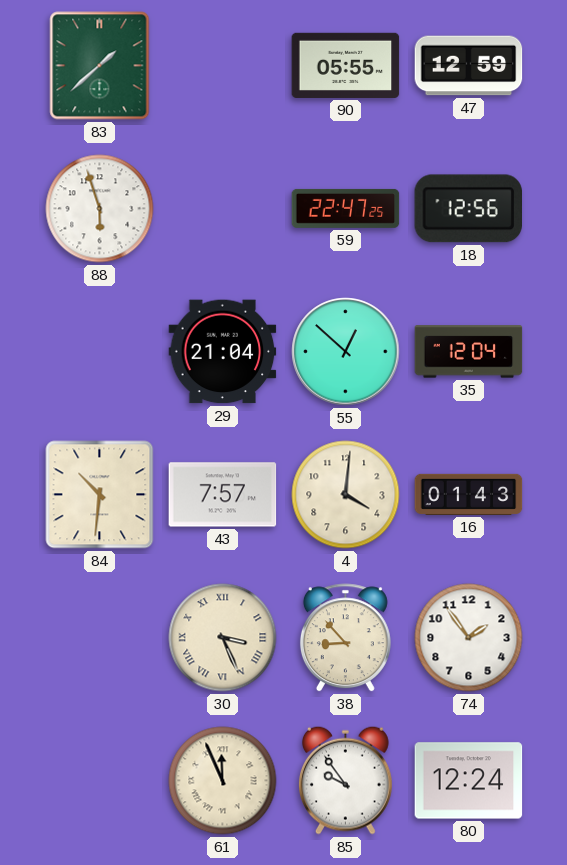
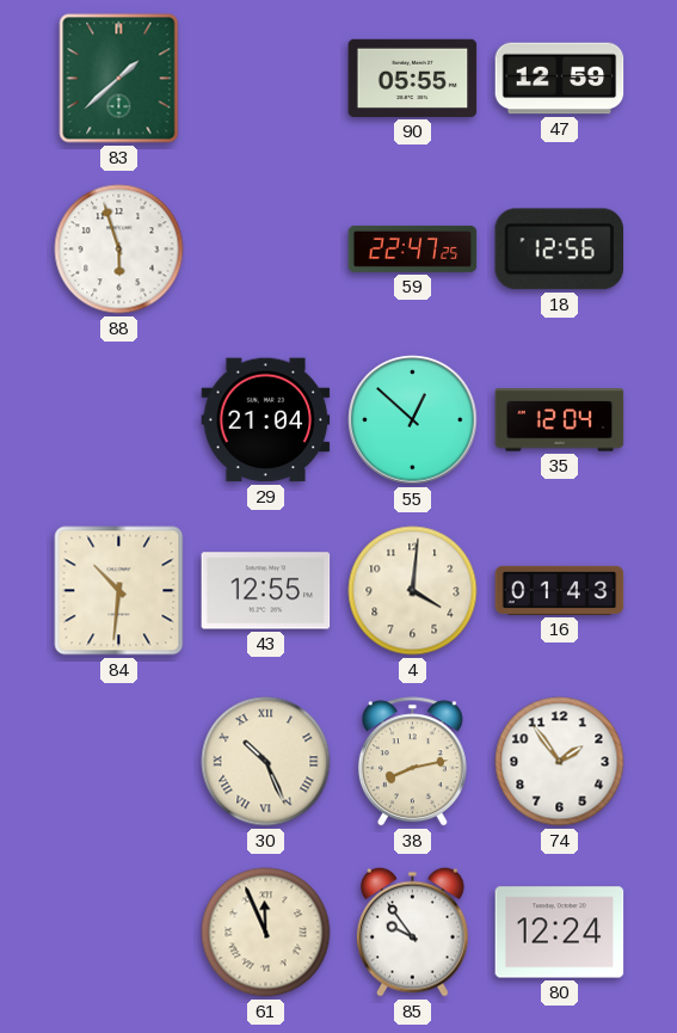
43: 7:57 -> 12:55 (266, 591)
30: 3:26 -> 10:26 (266, 762)
38: 8:53 -> 8:13 (412, 762)
